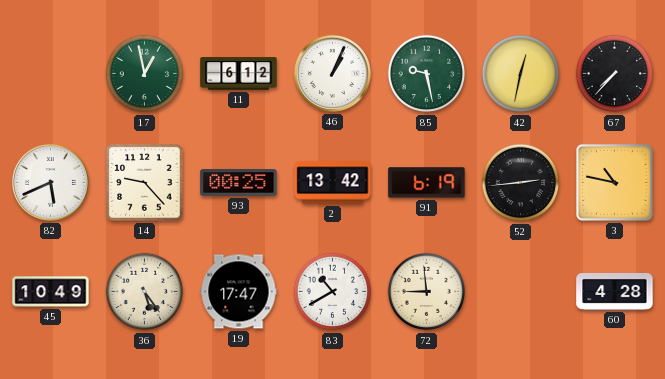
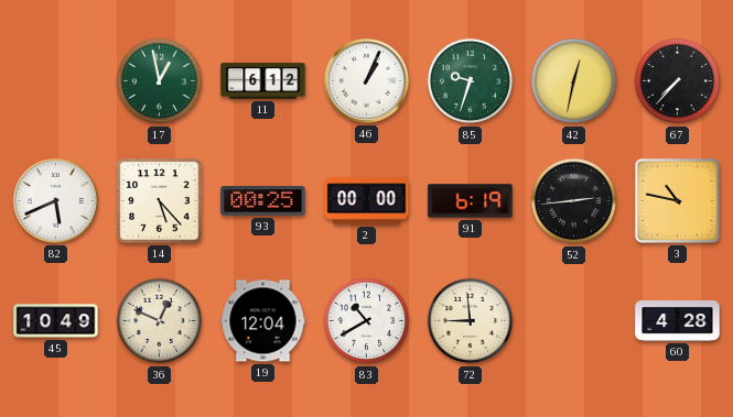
85: 9:28 -> 9:33 (471, 81)
14: 9:23 -> 5:23 (160, 201)
2: 13:42 -> 00:00 (367, 201)
36: 5:24 -> 12:49 (160, 321)
19: 17:47 -> 12:04 (263, 321)
